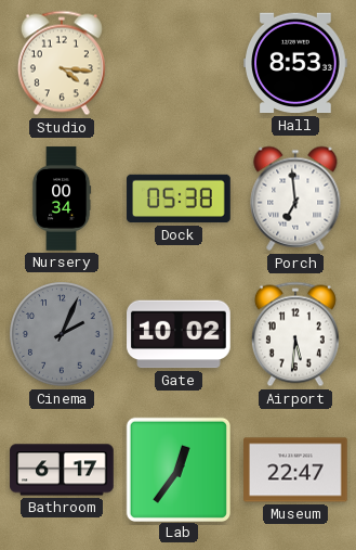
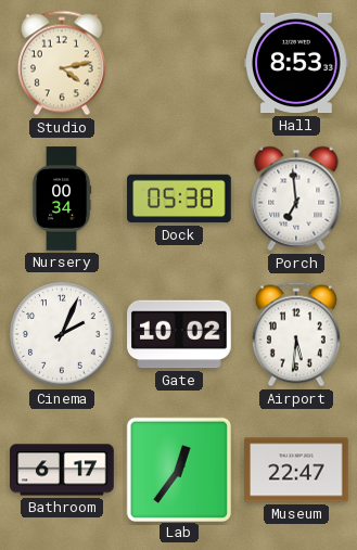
Studio: 4:16 -> 4:13 (62, 63)
Cinema dial: grey -> white (62, 334)
